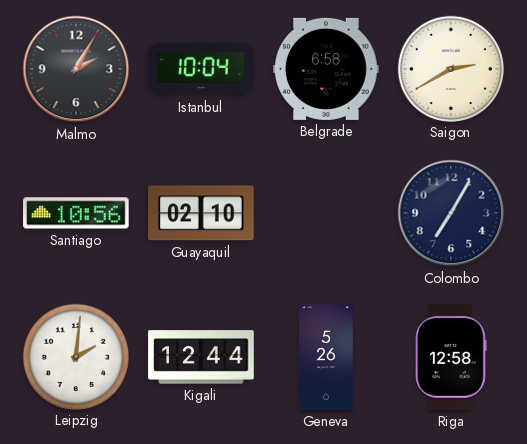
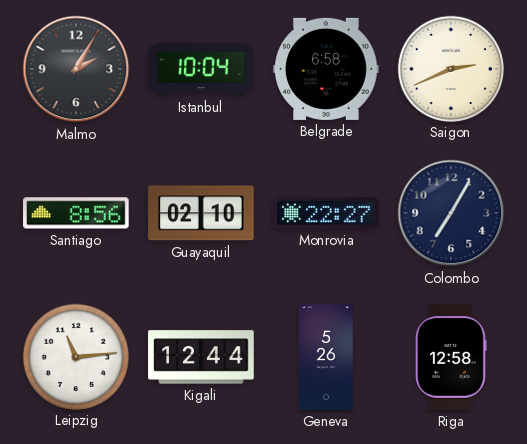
Saigon: 2:40 -> 2:41 (450, 68)
Santiago: 10:56 -> 8:56 (76, 213)
Monrovia: none -> 22:27 (326, 214)
Leipzig: 2:01 -> 11:14 (75, 356)
